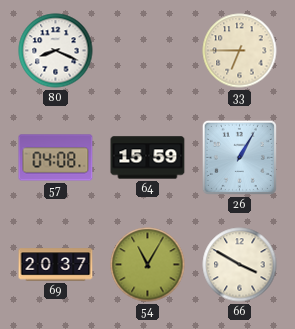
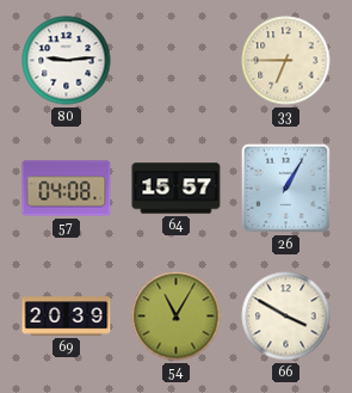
80: 8:19 -> 9:14 (67, 61)
64: 15:59 -> 15:57 (177, 189)
69: 20:37 -> 20:39 (67, 317)
